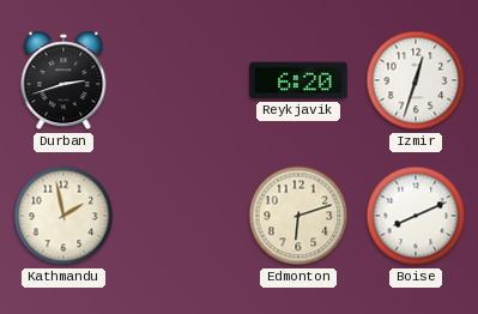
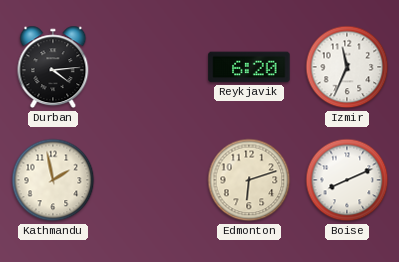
Durban: 2:42 -> 4:14 (53, 67)
Izmir: 12:33 -> 11:34 (347, 67)
